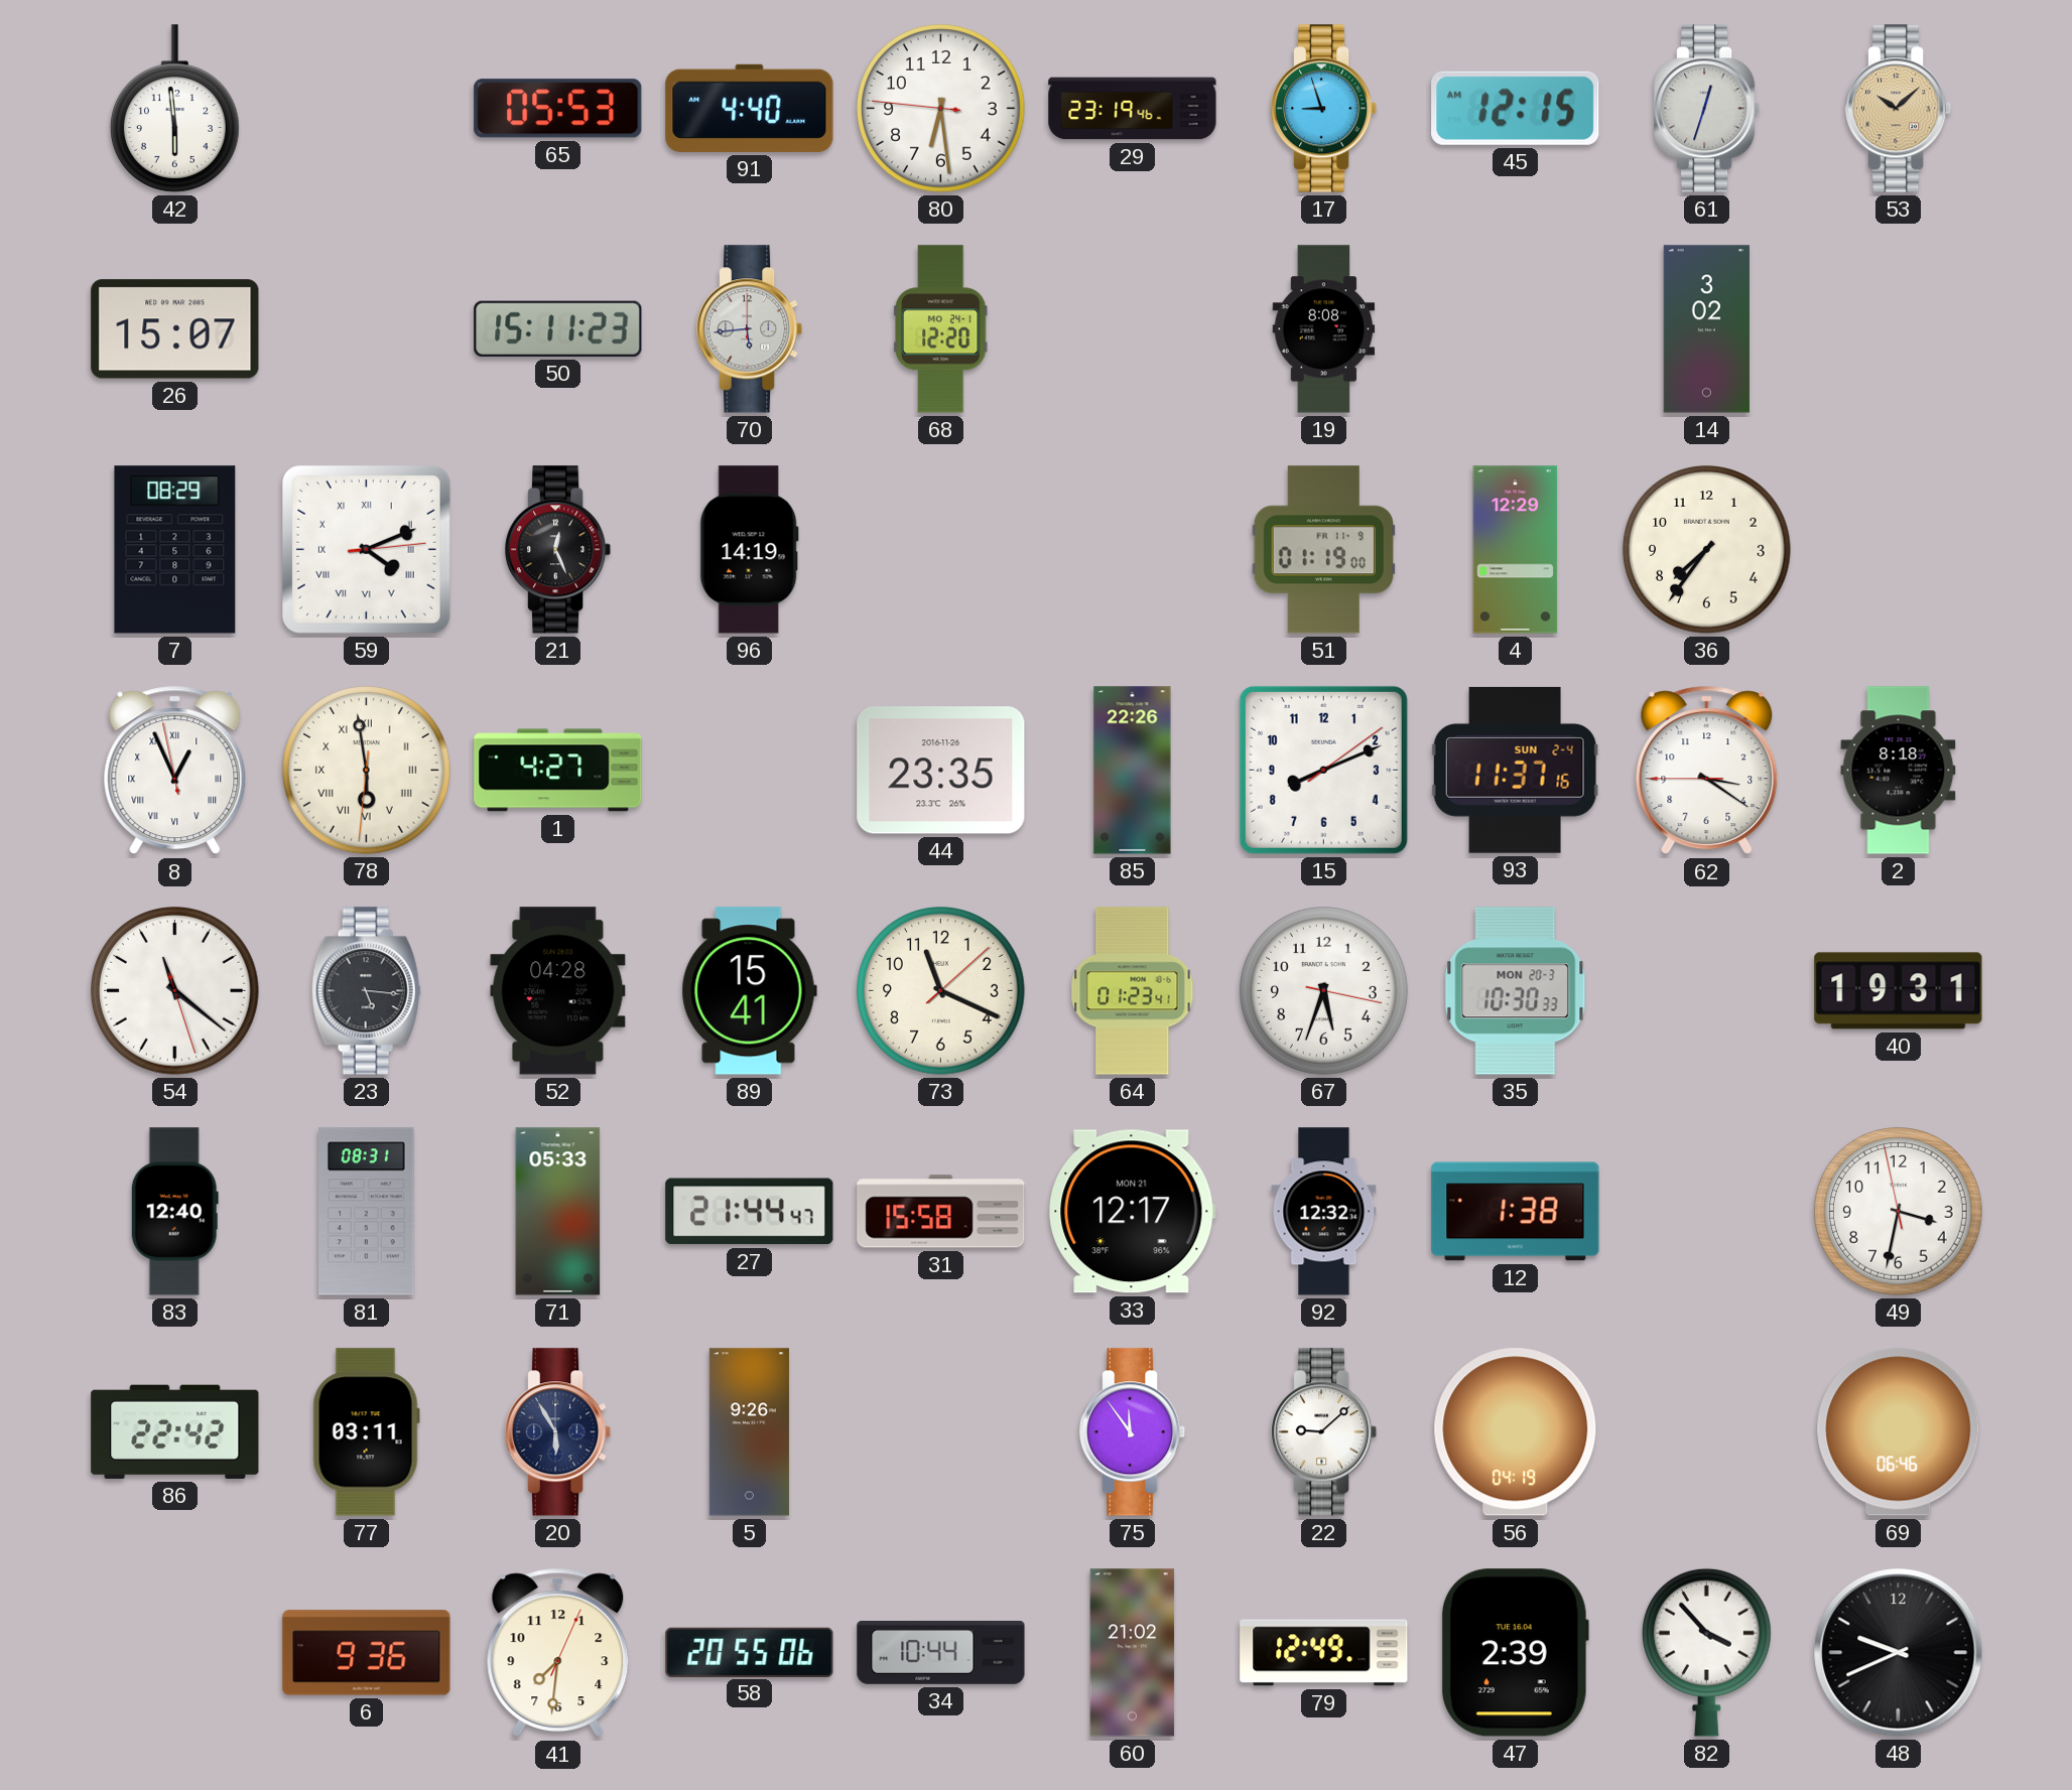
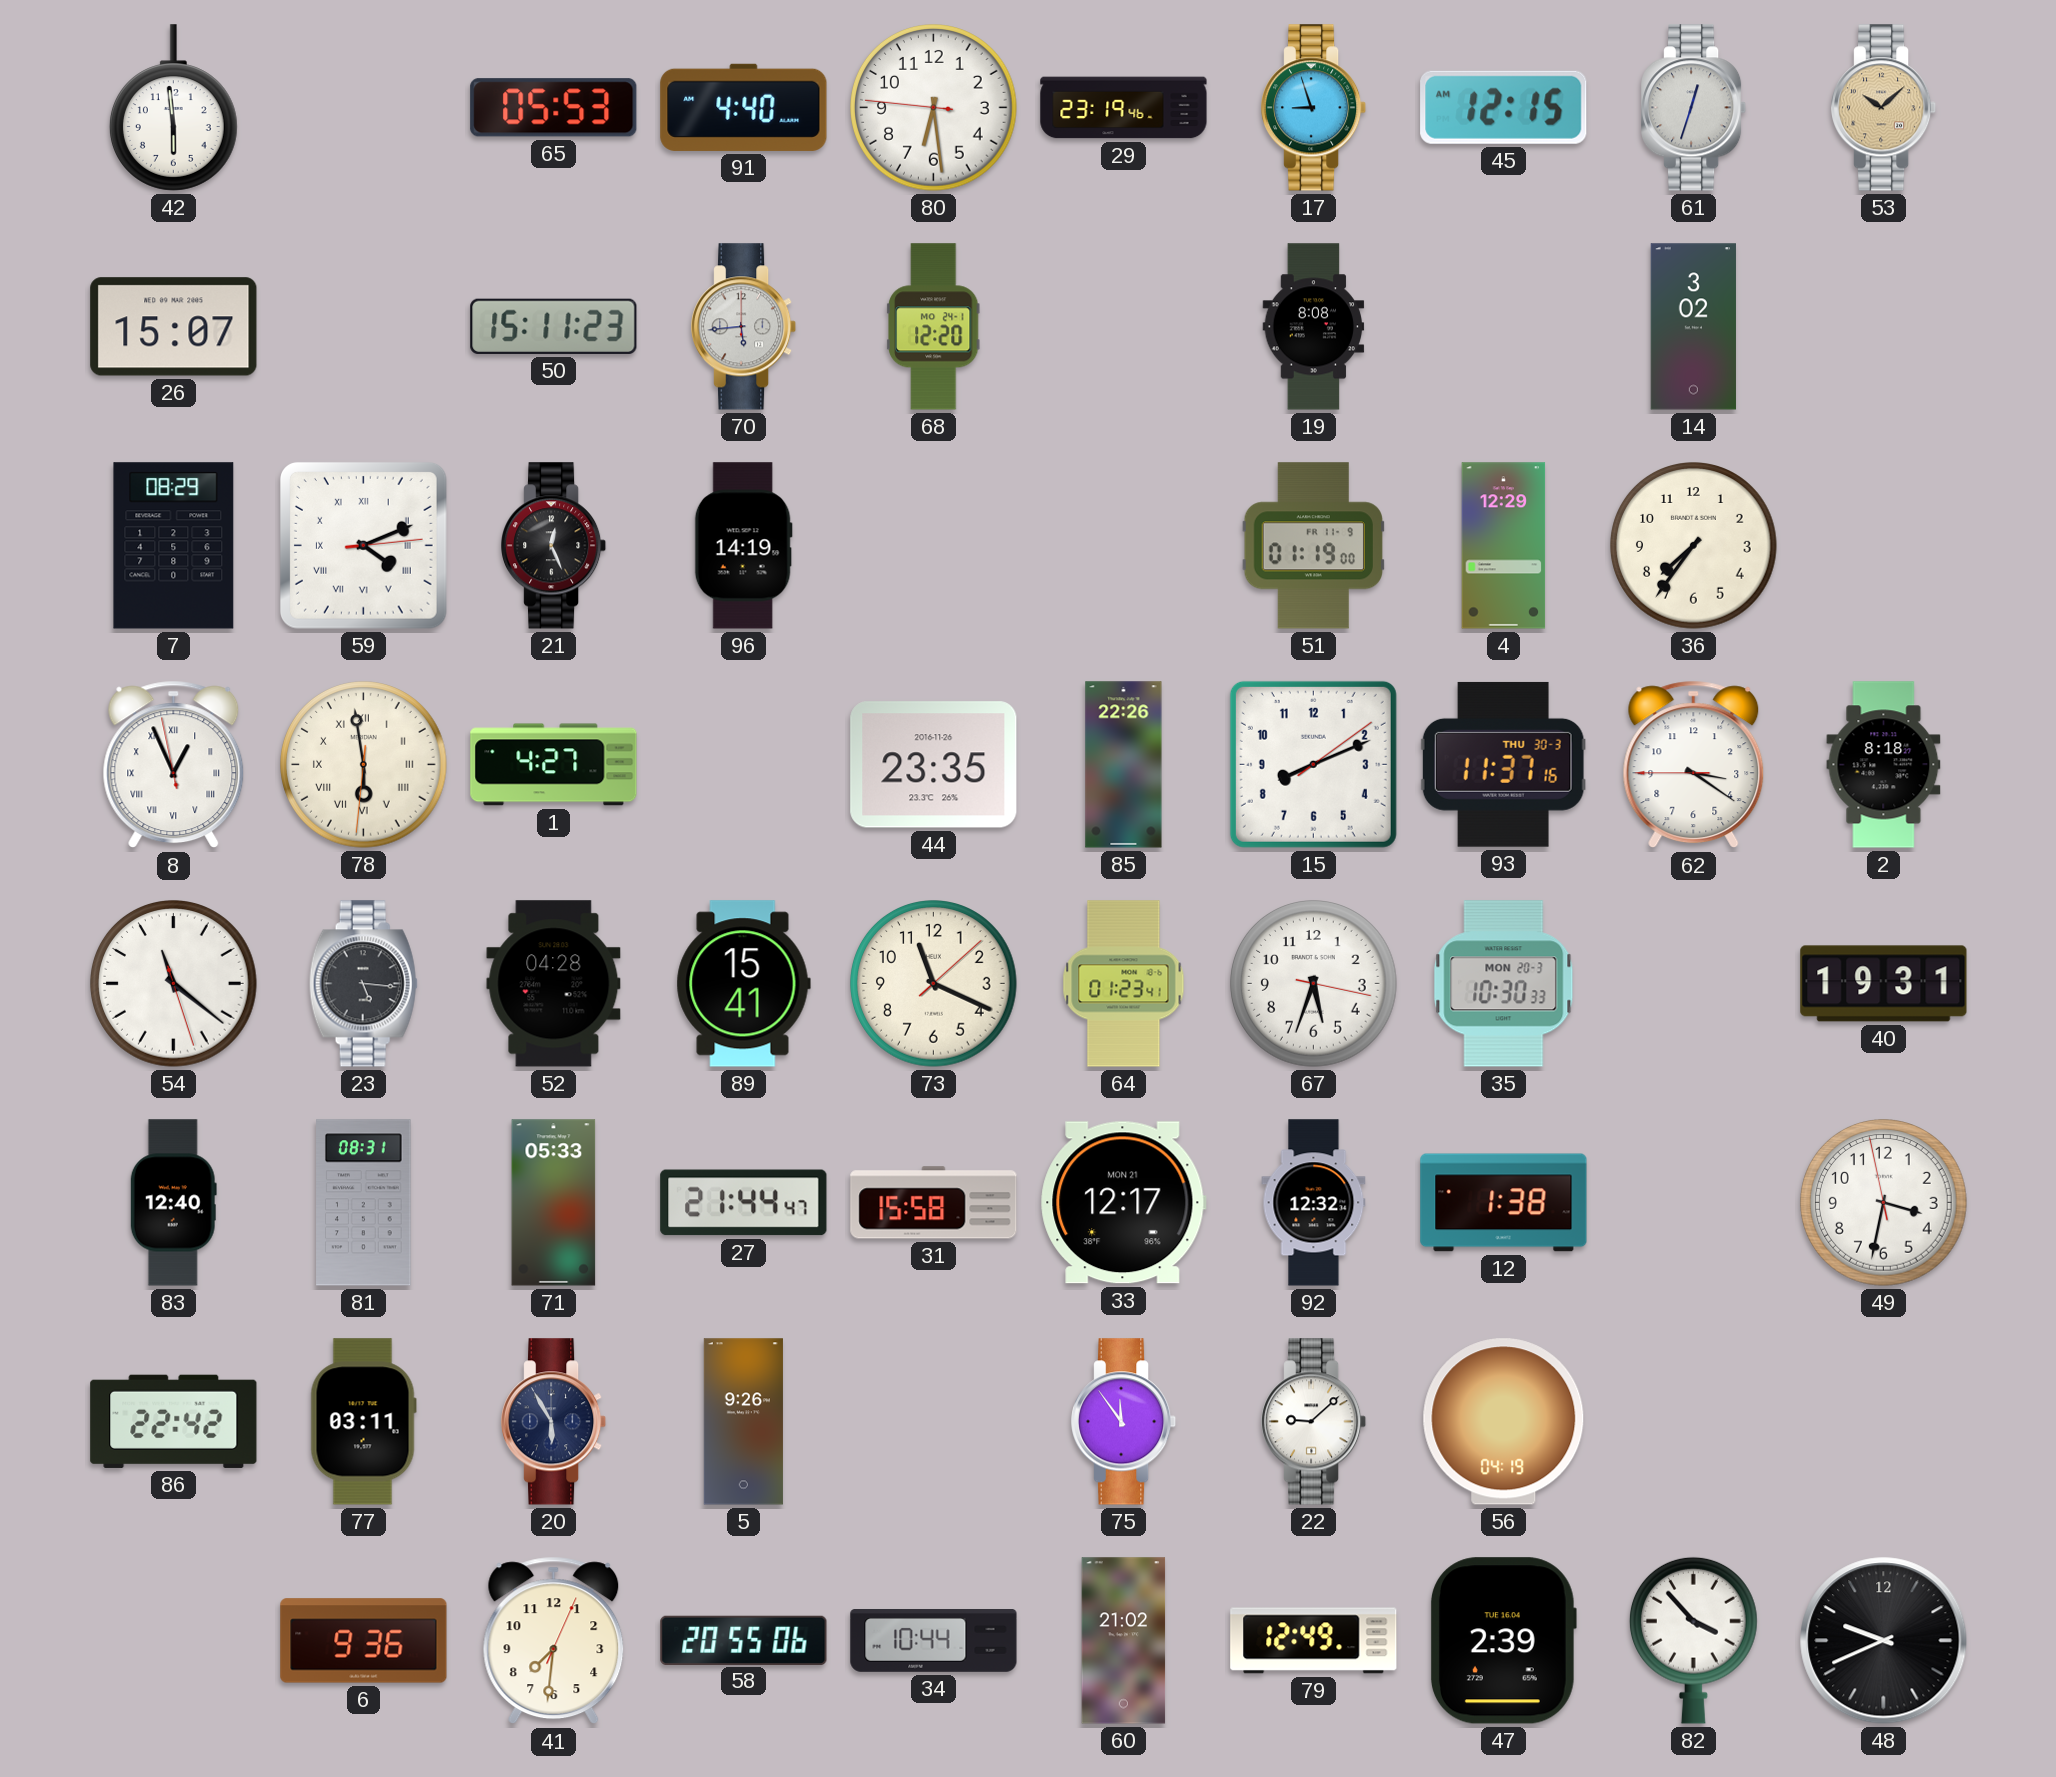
93 date: SUN 2-4 -> THU 30-3 (1503, 764)
69: 06:46 -> none (1899, 1432)
